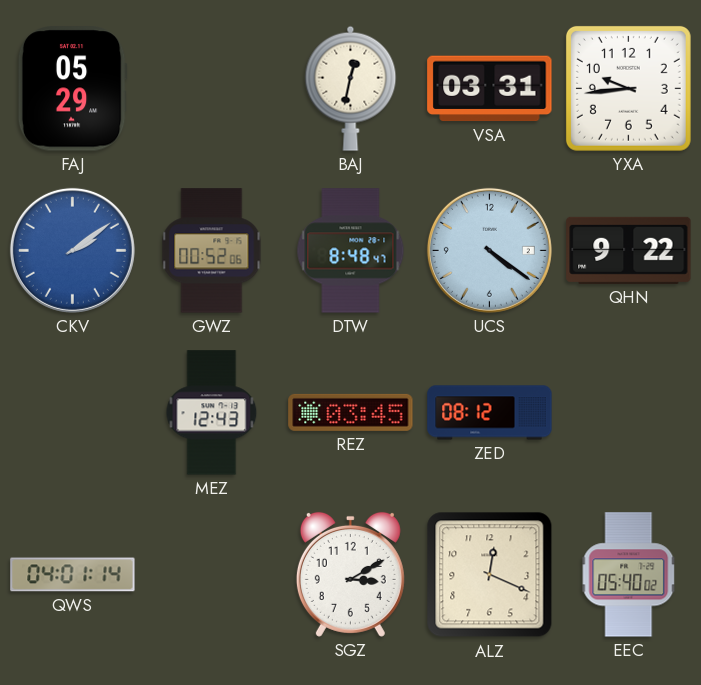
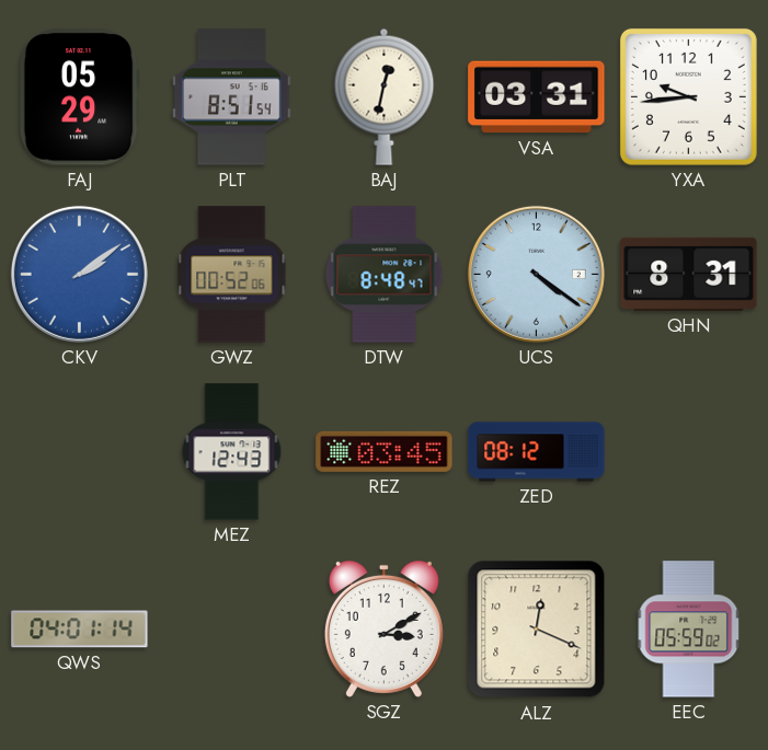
PLT: none -> 8:51 (232, 97)
QHN: 9:22 -> 8:31 (689, 274)
EEC: 05:40 -> 05:59 (689, 630)
